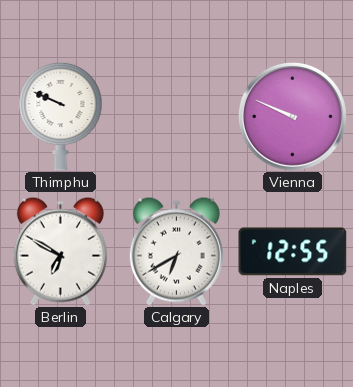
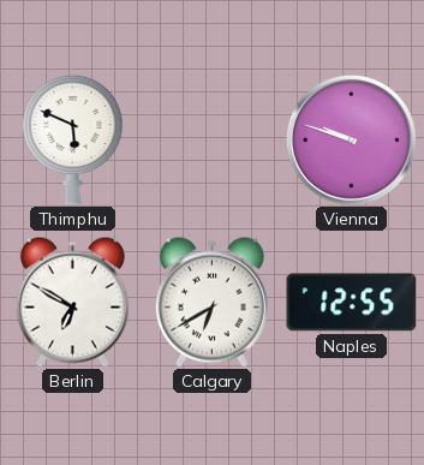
Thimphu: 9:49 -> 5:49 (73, 139)
Vienna: 9:49 -> 9:48 (351, 139)
